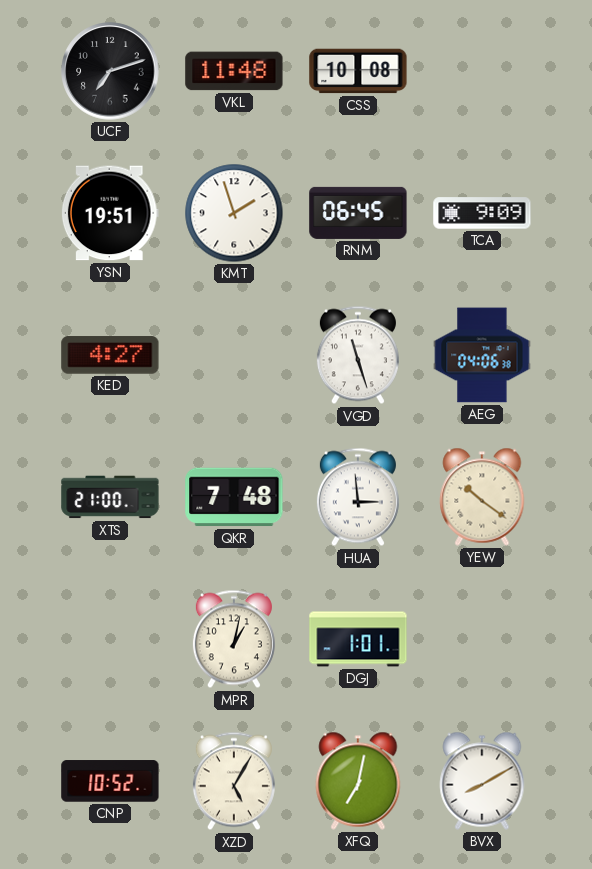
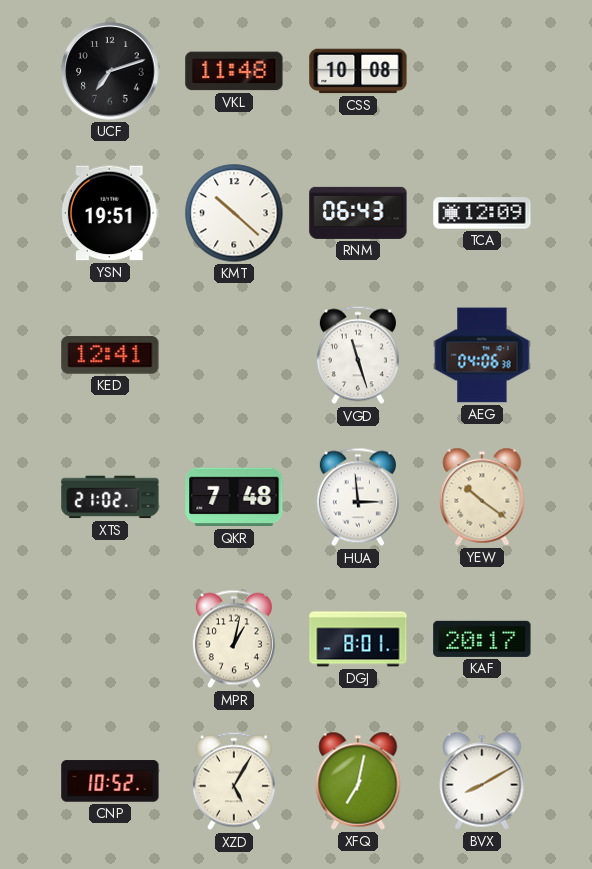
KMT: 1:57 -> 10:22 (234, 213)
RNM: 06:45 -> 06:43 (358, 213)
TCA: 9:09 -> 12:09 (482, 213)
KED: 4:27 -> 12:41 (110, 355)
XTS: 21:00 -> 21:02 (110, 497)
DGJ: 1:01 -> 8:01 (358, 639)
KAF: none -> 20:17 (482, 639)
